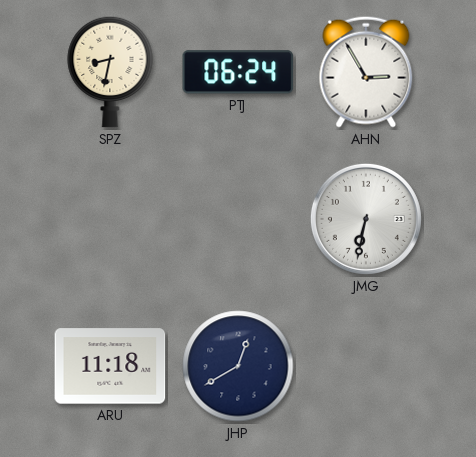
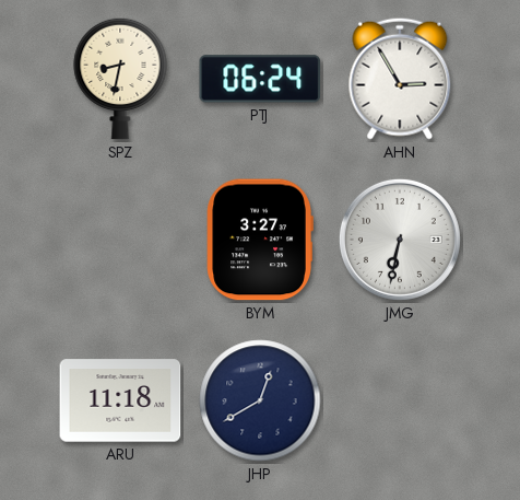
BYM: none -> 3:27 (260, 240)
